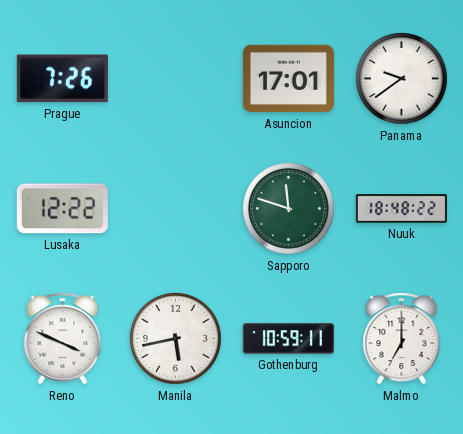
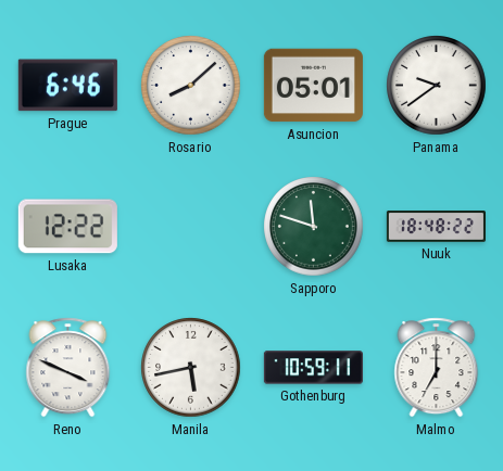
Prague: 7:26 -> 6:46 (67, 86)
Rosario: none -> 8:08 (191, 86)
Asuncion: 17:01 -> 05:01 (313, 86)
